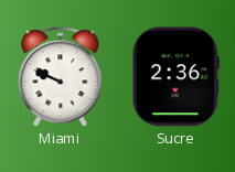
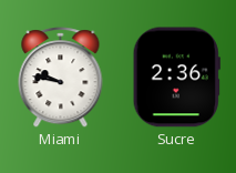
Miami: 9:49 -> 9:47 (61, 78)
